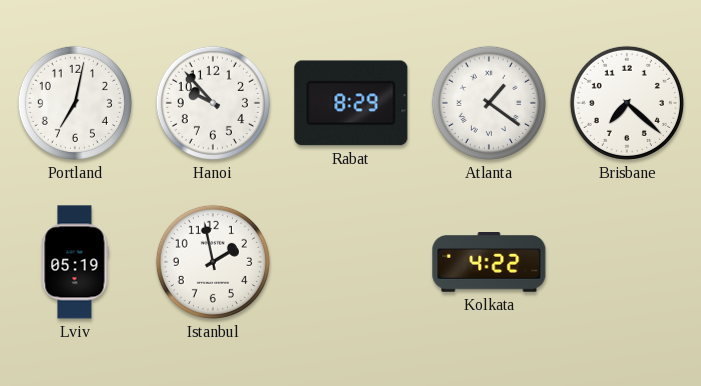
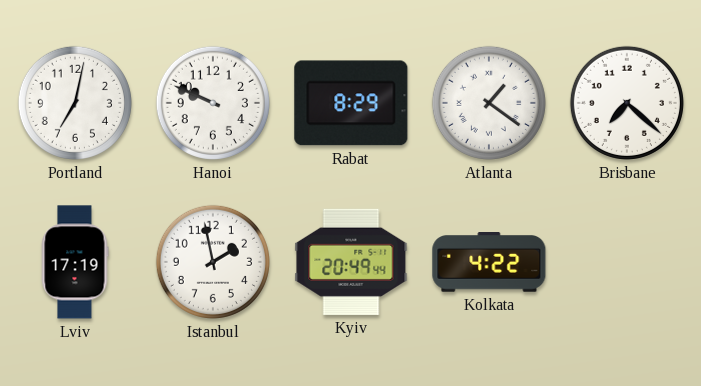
Hanoi: 9:53 -> 9:49 (213, 103)
Lviv: 05:19 -> 17:19 (75, 262)
Kyiv: none -> 20:49 (351, 262)
